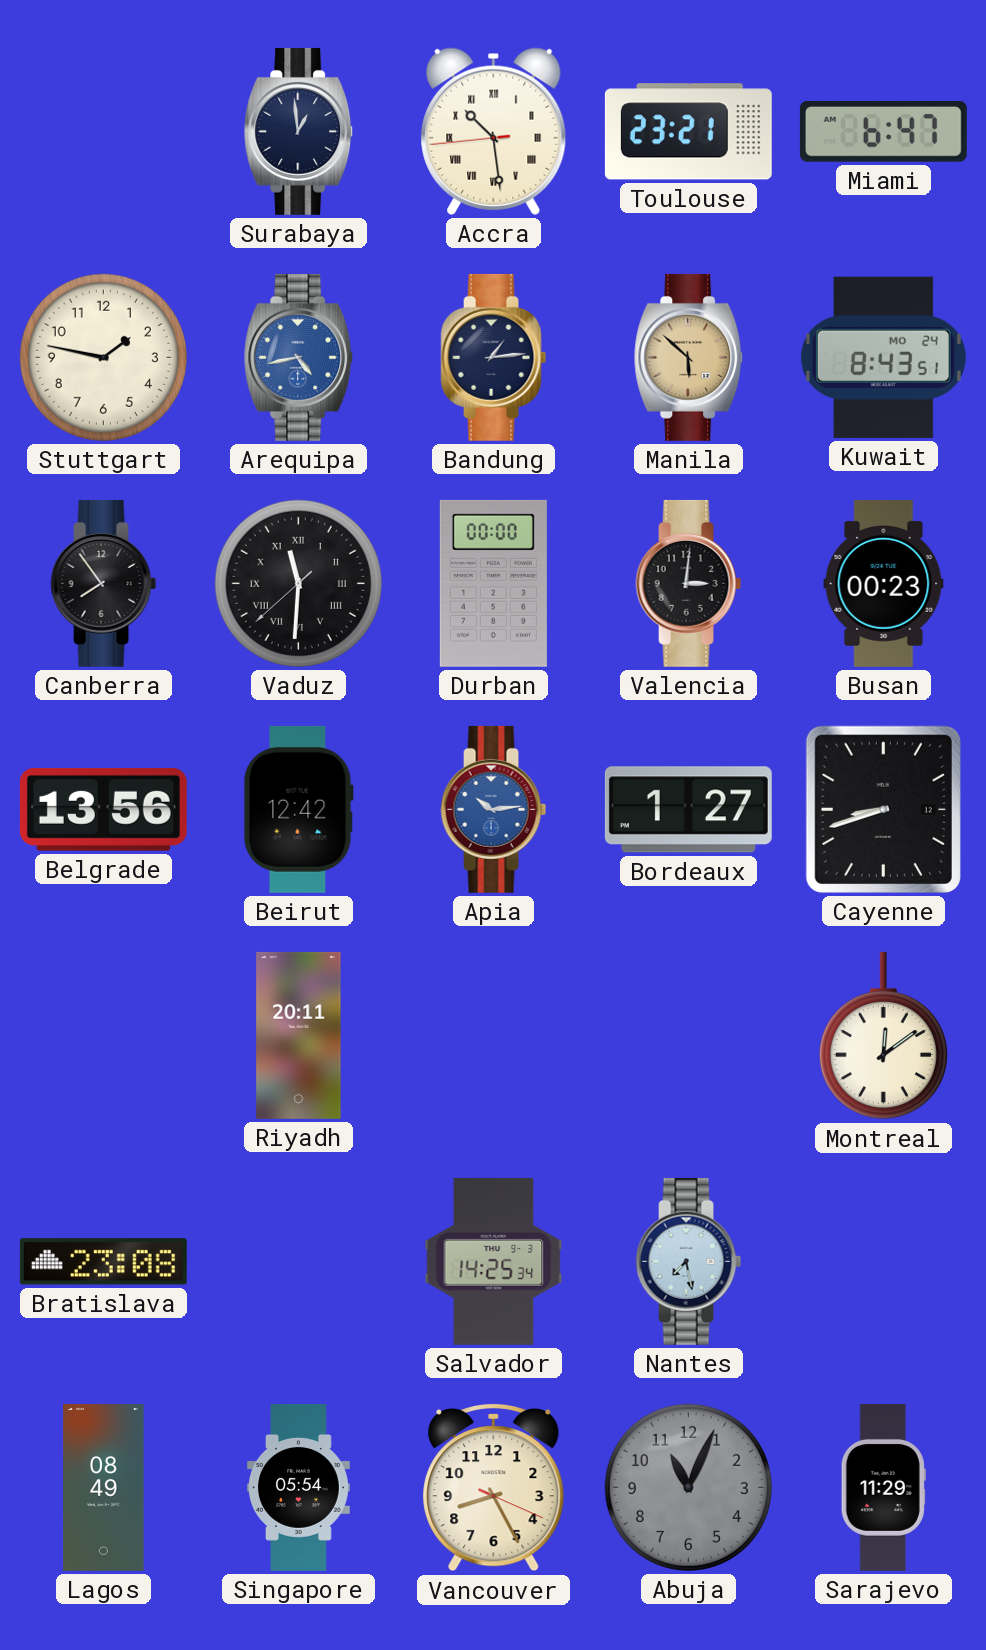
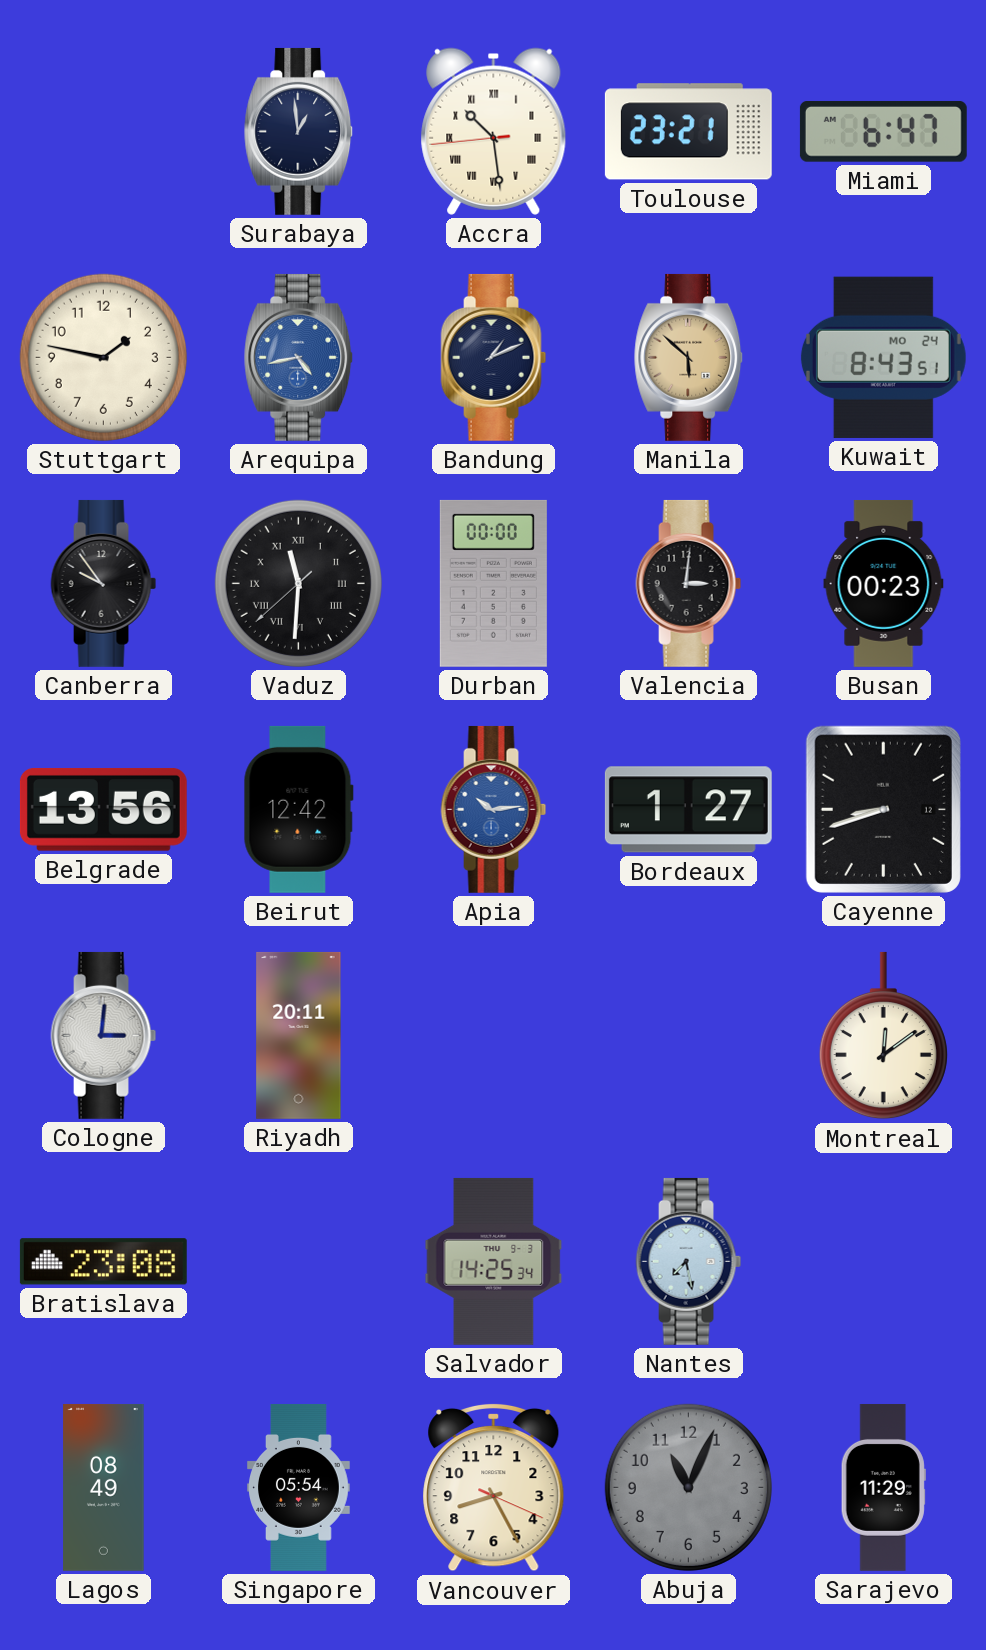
Bandung: 1:14 -> 1:11 (494, 357)
Canberra: 7:54 -> 9:54 (104, 583)
Cologne: none -> 3:01 (104, 1035)
